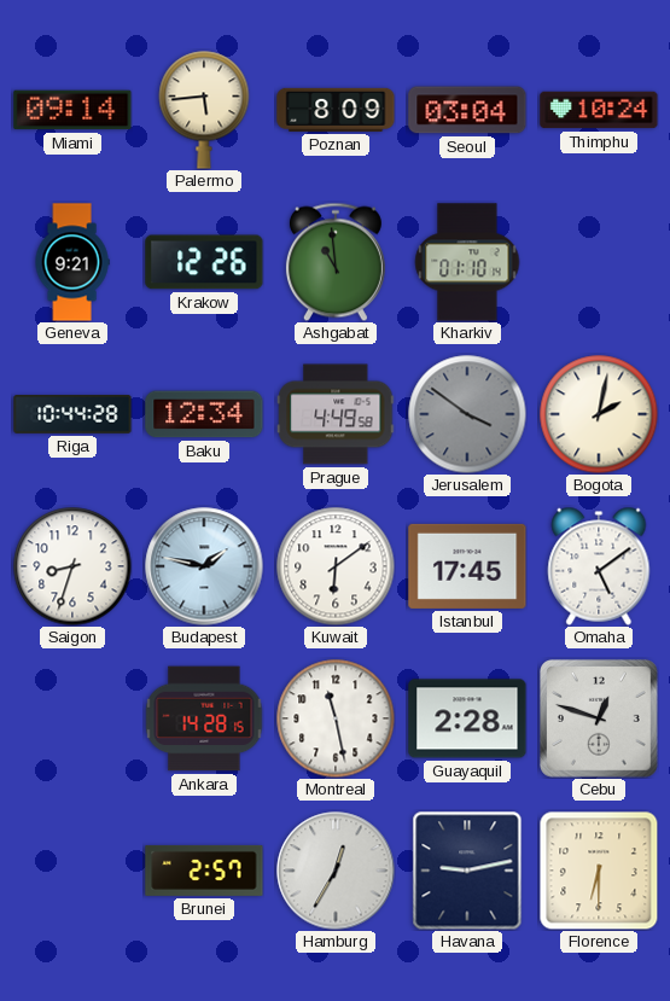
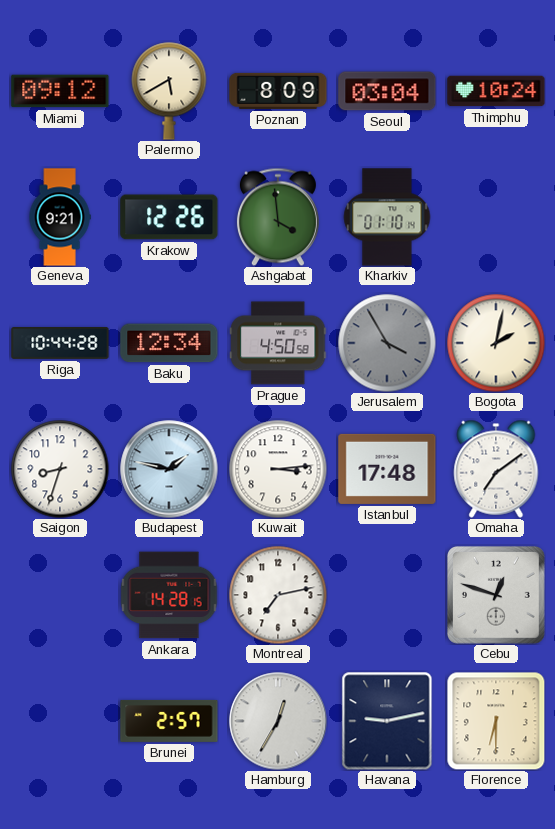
Miami: 09:14 -> 09:12 (60, 91)
Palermo: 5:44 -> 5:40 (169, 91)
Ashgabat: 10:59 -> 3:59 (278, 217)
Prague: 4:49 -> 4:50 (278, 343)
Jerusalem: 3:51 -> 3:55 (387, 343)
Kuwait: 6:09 -> 3:14 (278, 469)
Istanbul: 17:45 -> 17:48 (387, 469)
Omaha: 5:09 -> 7:09 (496, 469)
Montreal: 11:28 -> 7:13 (278, 595)
Guayaquil: 2:28 -> none (467, 718)
